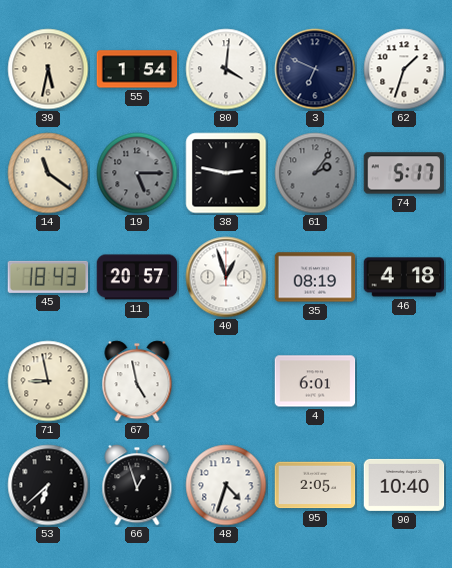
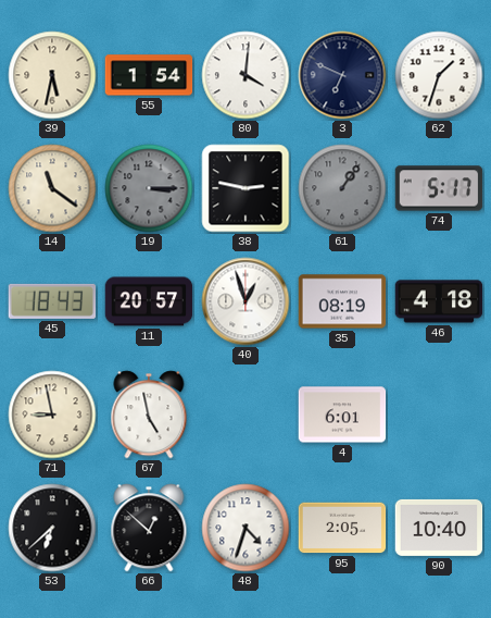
19: 5:15 -> 3:15 (149, 188)
61: 2:06 -> 1:06 (342, 188)
66: 12:57 -> 12:52 (149, 528)
